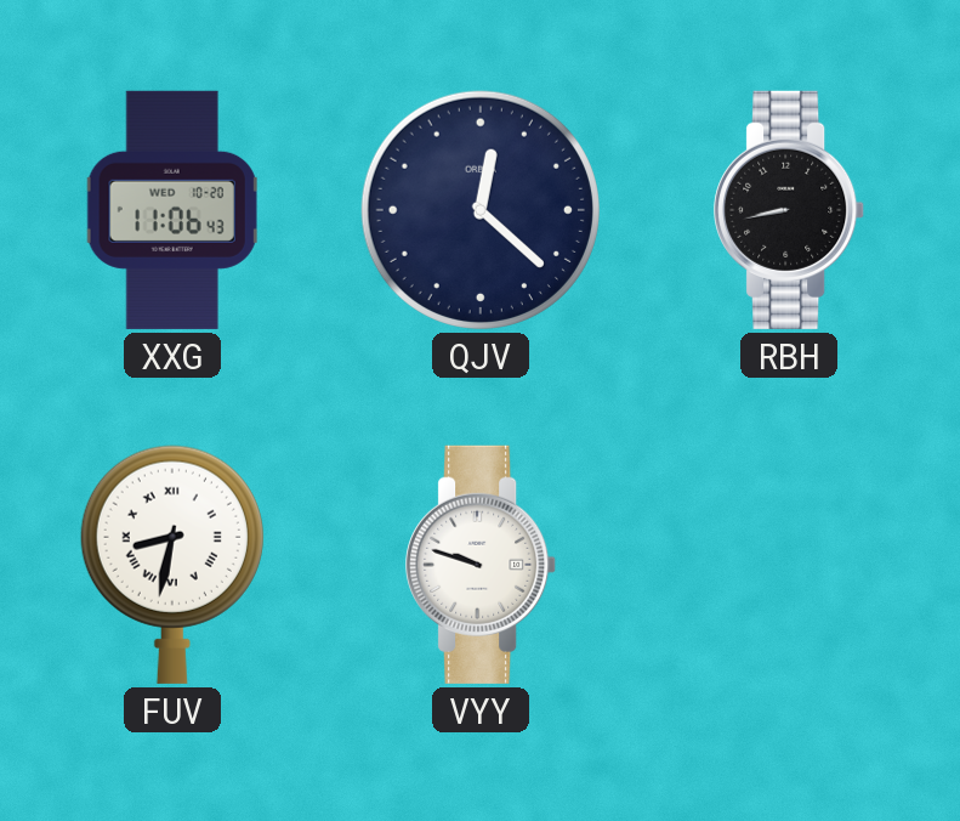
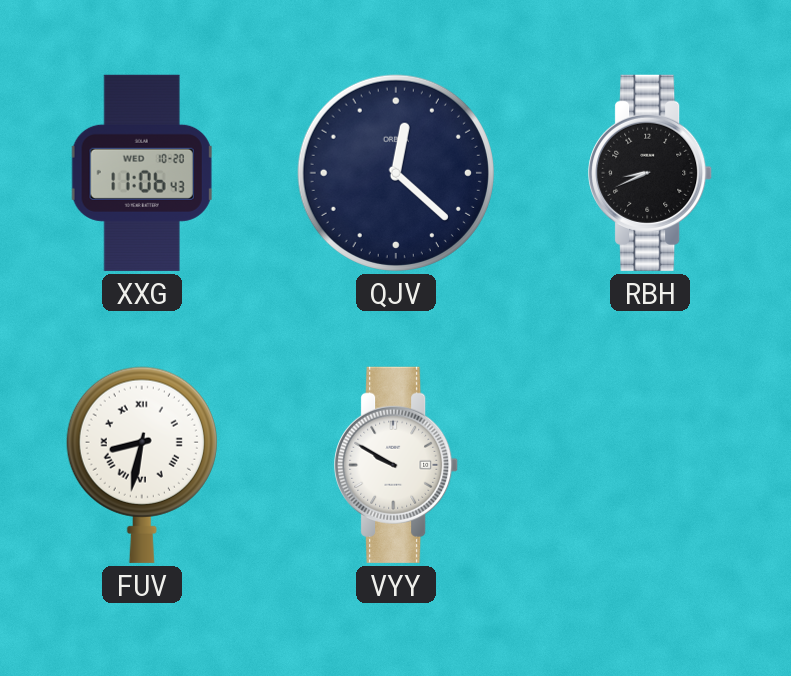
RBH: 8:43 -> 8:41 (651, 173)
VYY: 9:48 -> 9:50 (397, 465)
